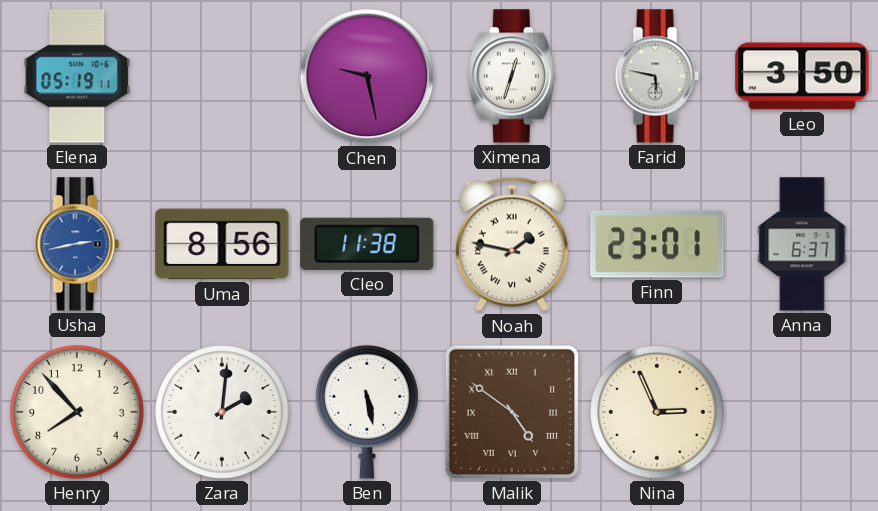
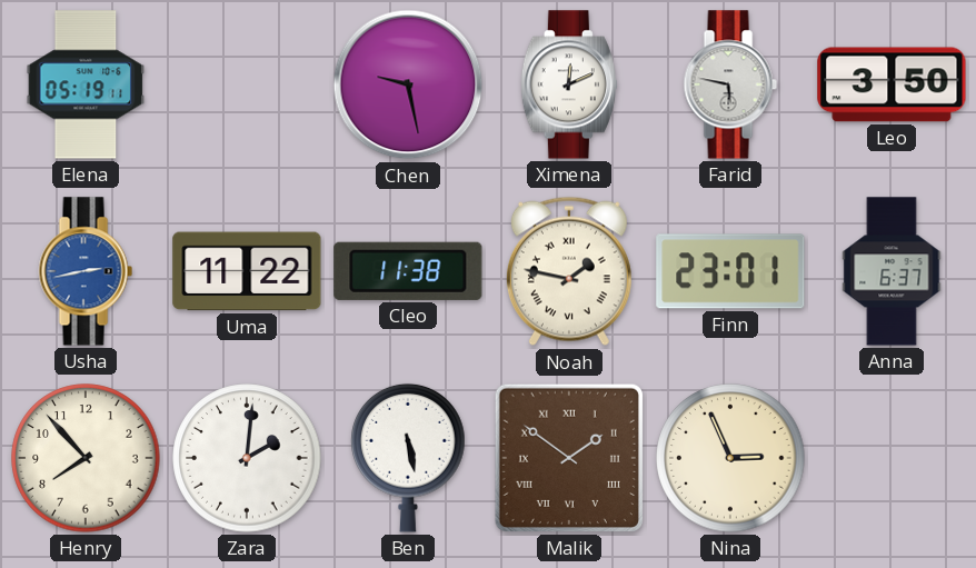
Ximena: 12:33 -> 12:11 (569, 84)
Uma: 8:56 -> 11:22 (247, 271)
Malik: 4:51 -> 1:51 (569, 458)
